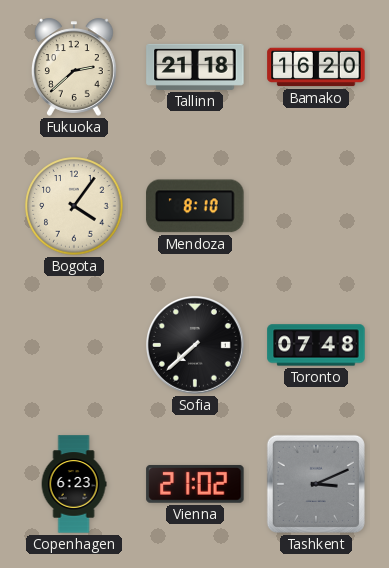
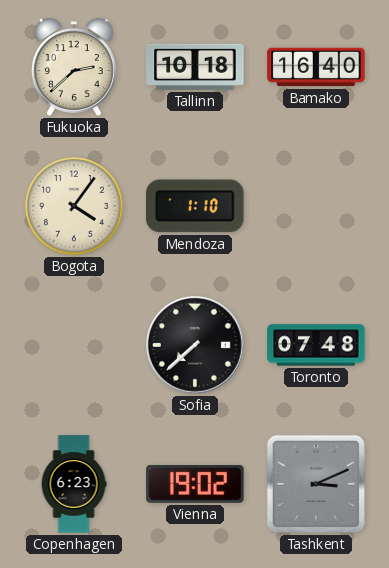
Tallinn: 21:18 -> 10:18 (195, 67)
Bamako: 16:20 -> 16:40 (316, 67)
Mendoza: 8:10 -> 1:10 (195, 206)
Vienna: 21:02 -> 19:02 (195, 484)
